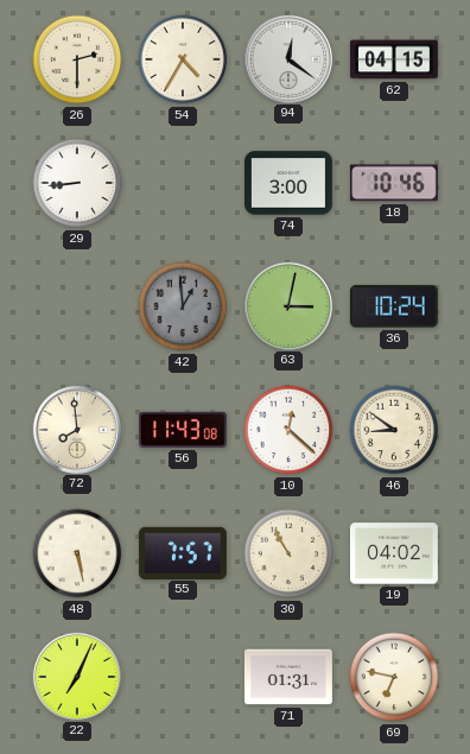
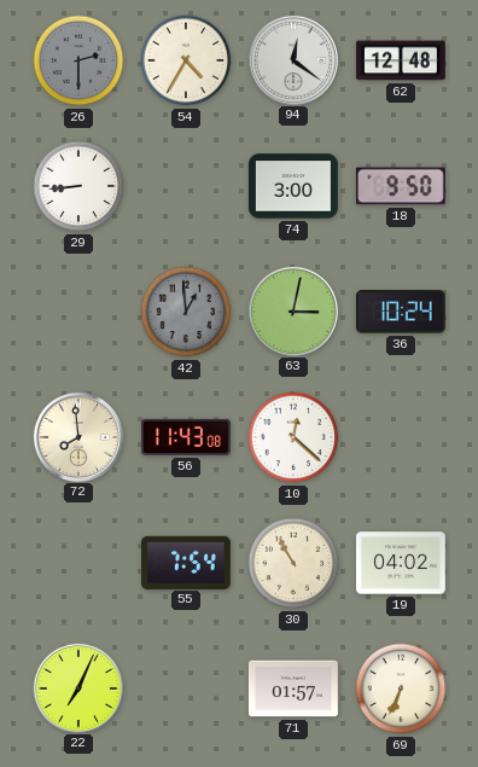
26 dial: cream -> grey (78, 60)
62: 04:15 -> 12:48 (401, 60)
18: 10:46 -> 9:50 (401, 186)
46: 8:51 -> none (394, 430)
48: 5:28 -> none (77, 553)
55: 7:57 -> 7:54 (186, 562)
71: 01:31 -> 01:57 (293, 688)
69: 6:47 -> 6:34 (401, 688)
